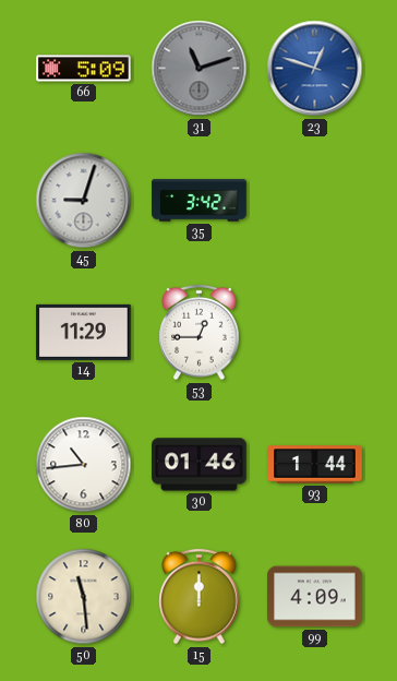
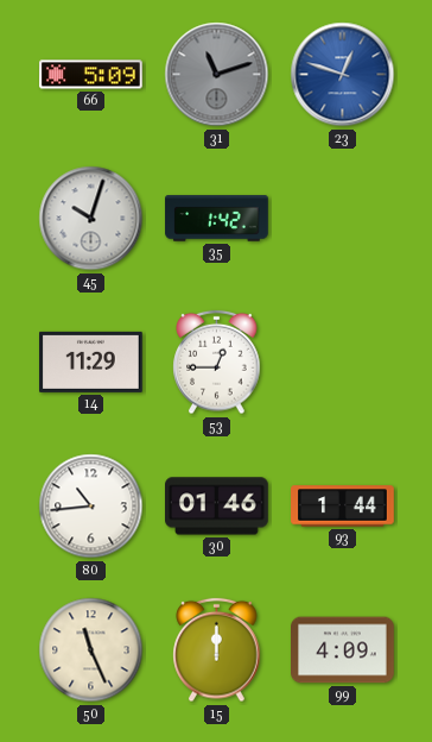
45: 9:03 -> 10:03 (91, 219)
35: 3:42 -> 1:42 (217, 219)
50: 11:29 -> 11:26 (91, 650)
